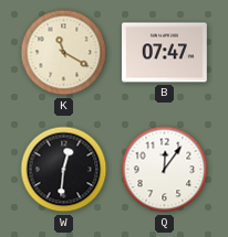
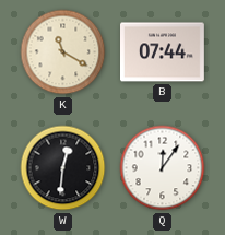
B: 07:47 -> 07:44 (163, 52)
